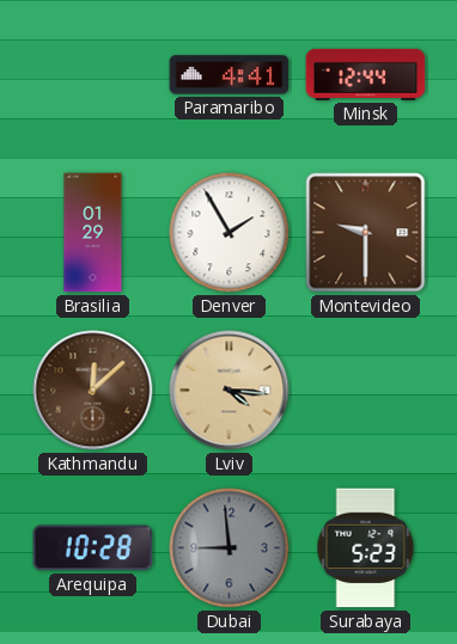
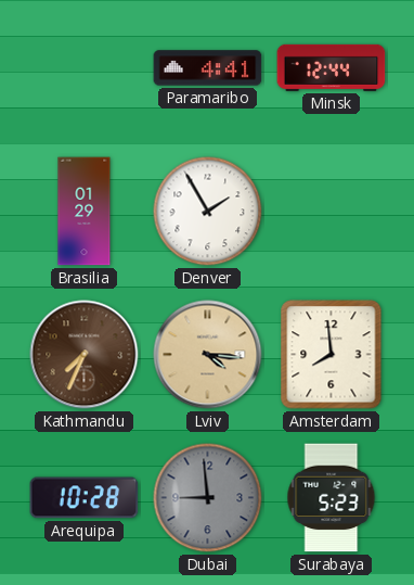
Montevideo: 9:30 -> none (366, 233)
Kathmandu: 12:08 -> 7:34 (85, 355)
Amsterdam: none -> 7:59 (332, 355)
